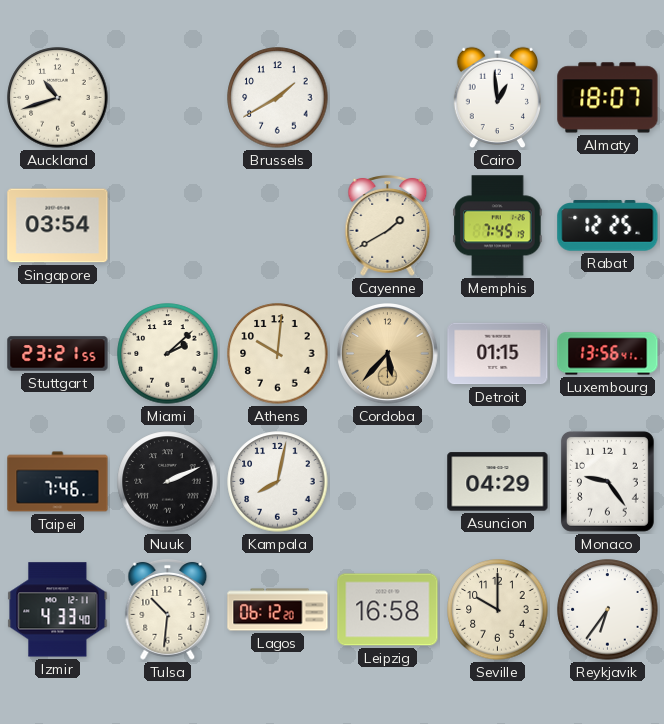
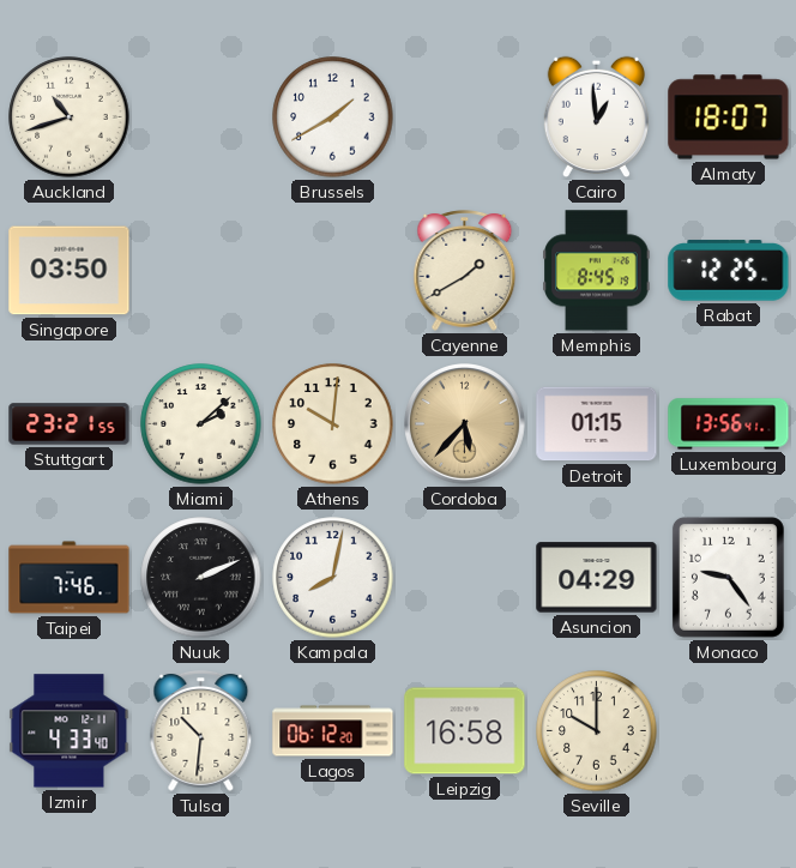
Singapore: 03:54 -> 03:50 (70, 271)
Memphis: 7:45 -> 8:45 (597, 271)
Reykjavik: 6:36 -> none (608, 610)
